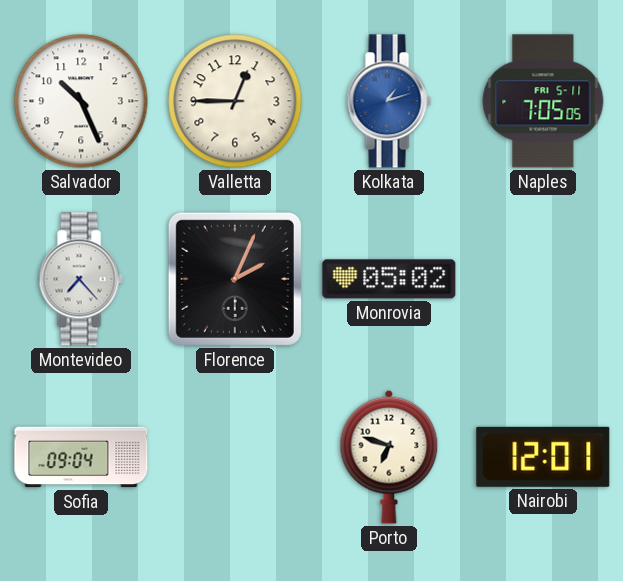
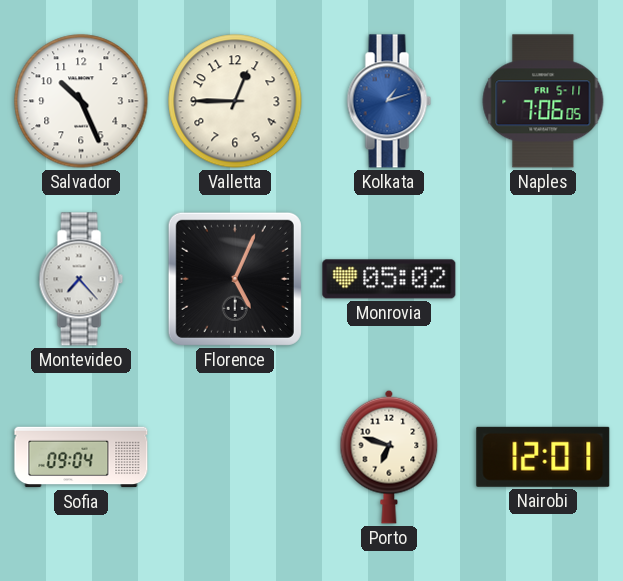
Naples: 7:05 -> 7:06 (543, 101)
Florence: 2:04 -> 5:04 (235, 279)
